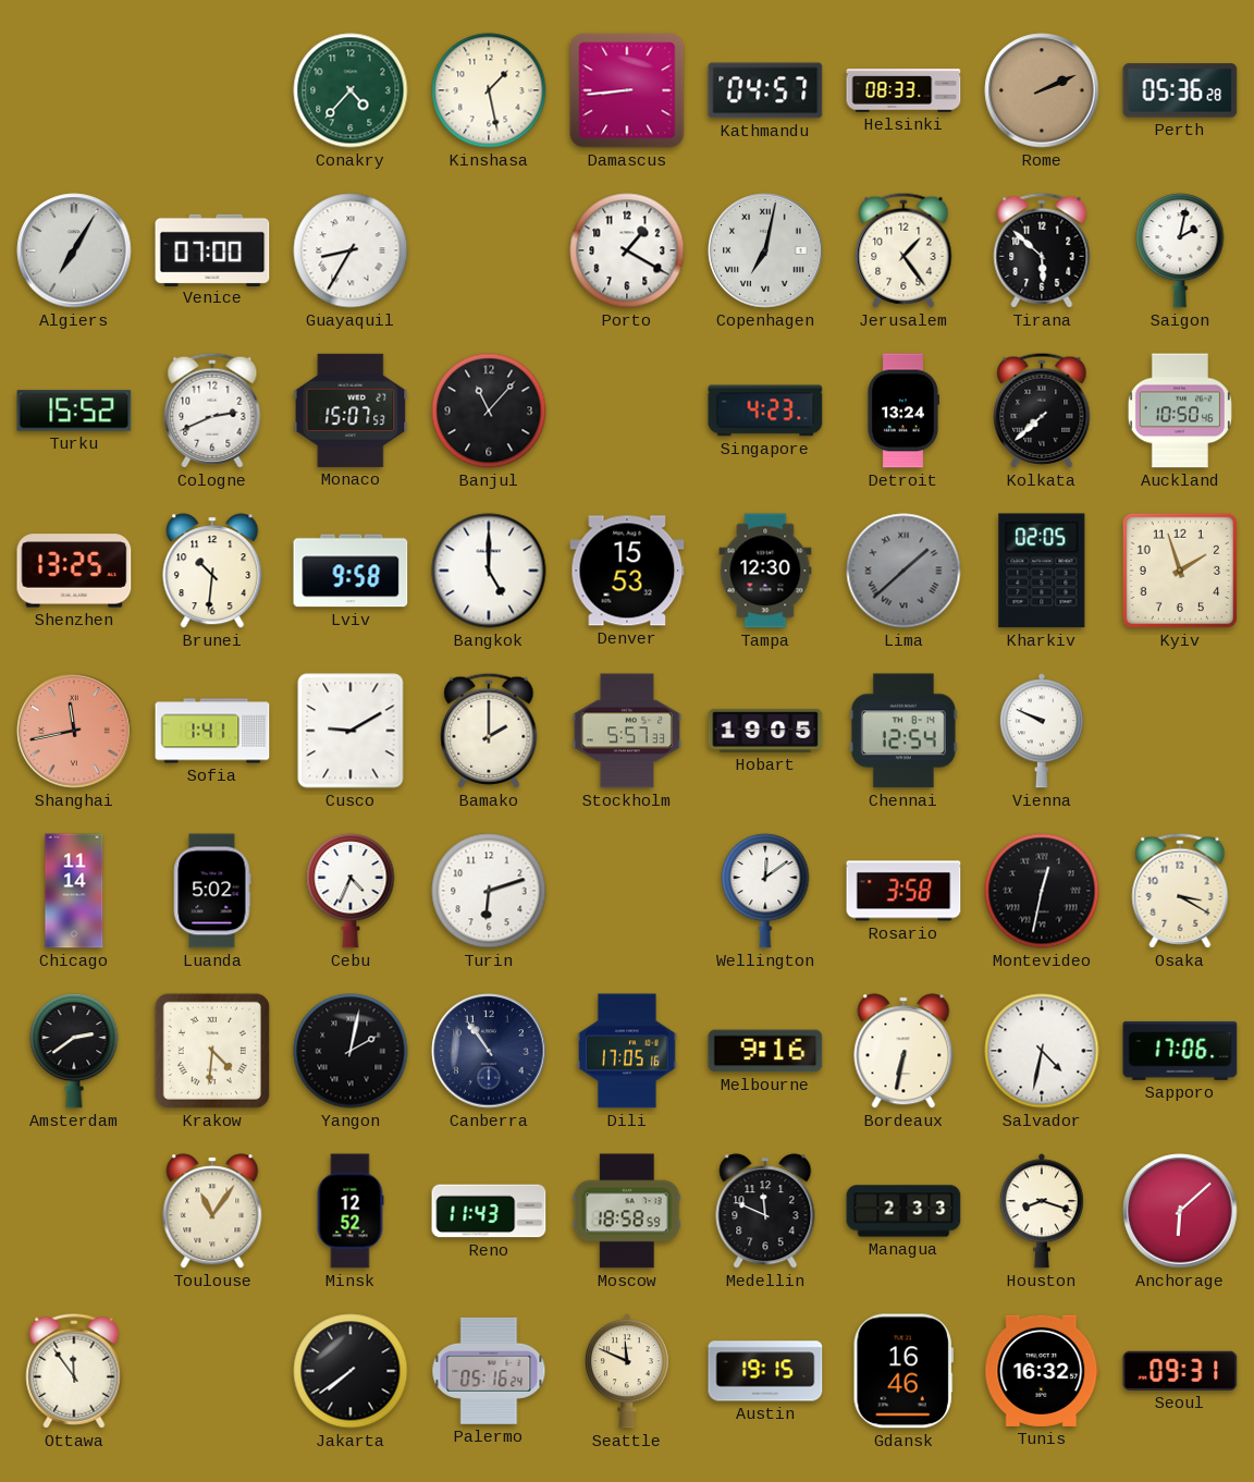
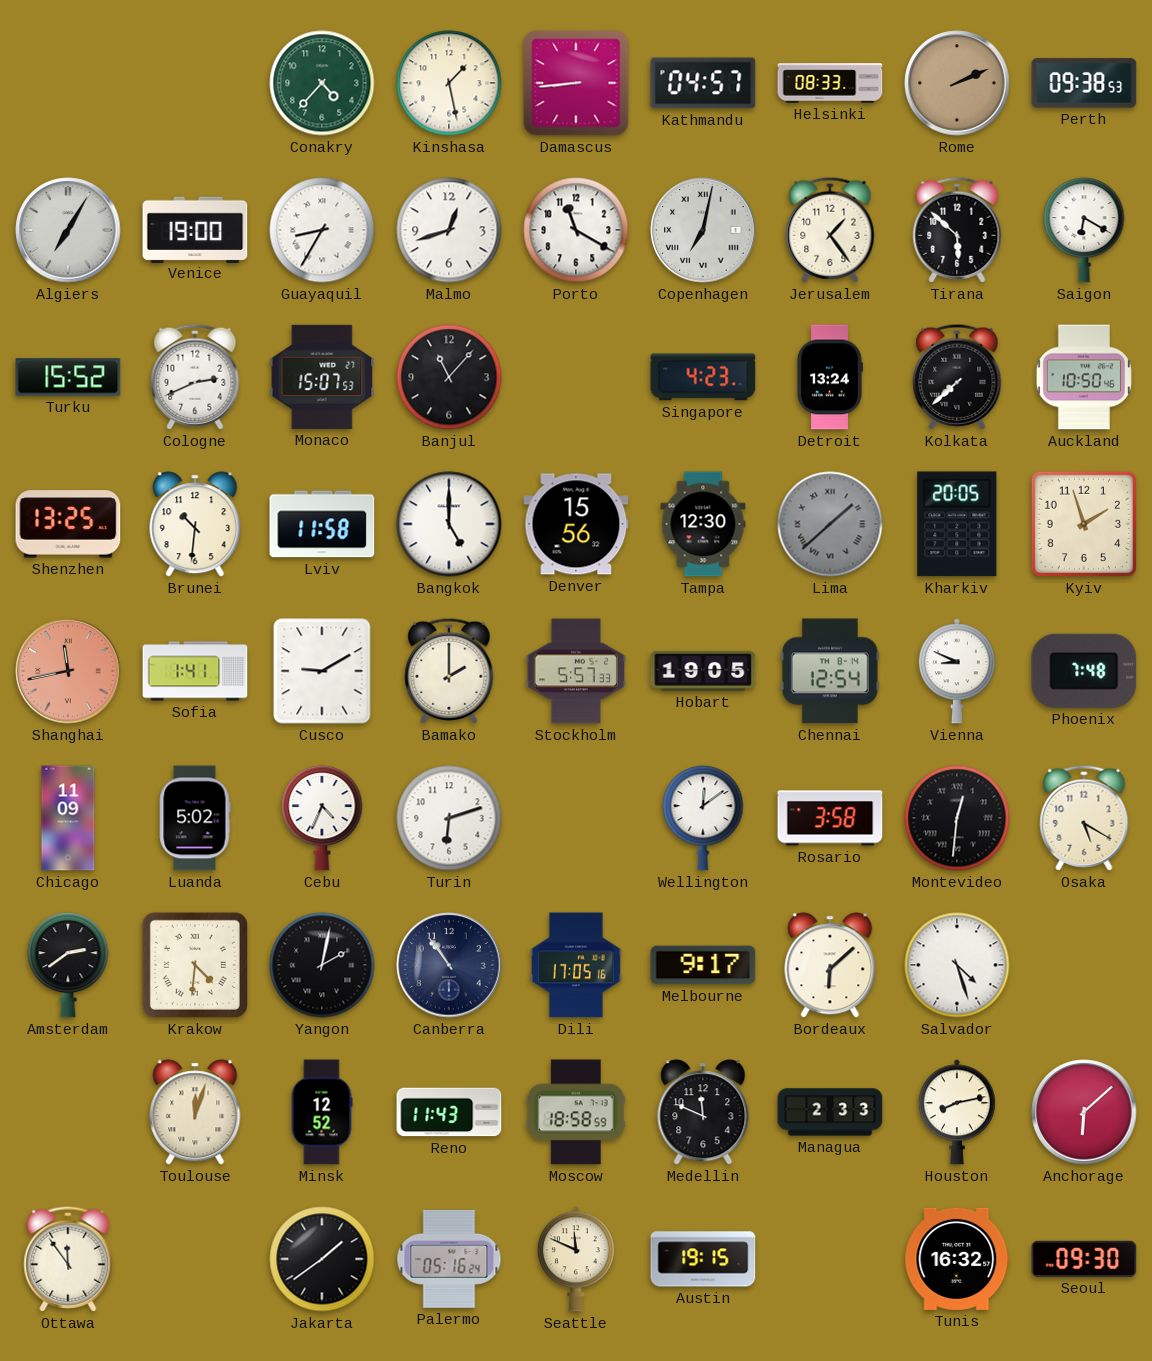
Perth: 05:36 -> 09:38 (1084, 83)
Venice: 07:00 -> 19:00 (195, 229)
Malmo: none -> 12:42 (449, 230)
Porto: 1:20 -> 11:20 (576, 230)
Saigon: 2:02 -> 6:20 (1084, 230)
Lviv: 9:58 -> 11:58 (322, 524)
Denver: 15:53 -> 15:56 (576, 524)
Kharkiv: 02:05 -> 20:05 (957, 524)
Vienna: 9:49 -> 8:49 (957, 671)
Phoenix: none -> 7:48 (1084, 671)
Chicago: 11:14 -> 11:09 (68, 818)
Montevideo: 12:32 -> 12:31 (957, 818)
Osaka: 3:20 -> 5:20 (1084, 818)
Melbourne: 9:16 -> 9:17 (703, 965)
Bordeaux: 6:32 -> 6:08 (830, 965)
Salvador: 4:32 -> 4:27 (957, 965)
Sapporo: 17:06 -> none (1180, 1051)
Toulouse: 11:06 -> 12:03 (195, 1112)
Houston: 8:18 -> 8:13 (957, 1112)
Jakarta: 7:39 -> 1:39 (322, 1259)
Gdansk: 16:46 -> none (903, 1371)
Seoul: 09:31 -> 09:30 (1084, 1259)
